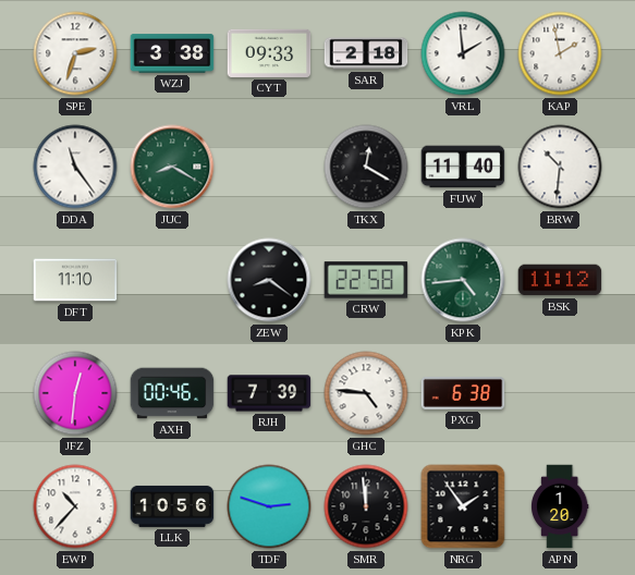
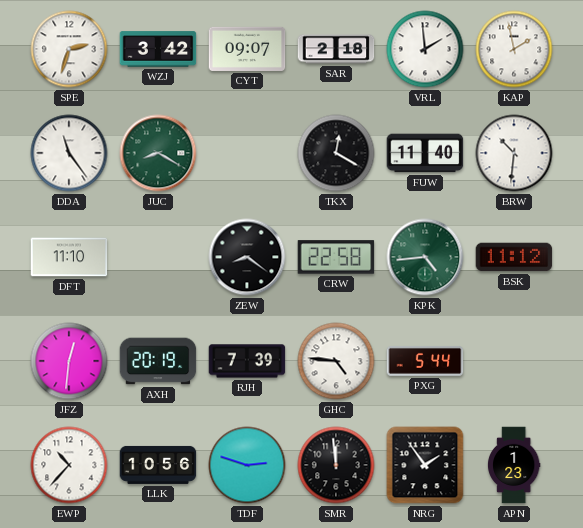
WZJ: 3:38 -> 3:42 (158, 49)
CYT: 09:33 -> 09:07 (247, 49)
AXH: 00:46 -> 20:19 (158, 361)
PXG: 6:38 -> 5:44 (425, 361)
APN: 1:20 -> 1:23 (514, 465)
